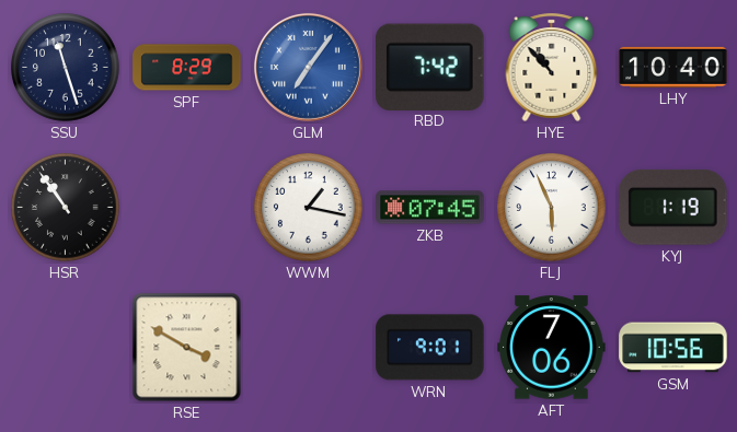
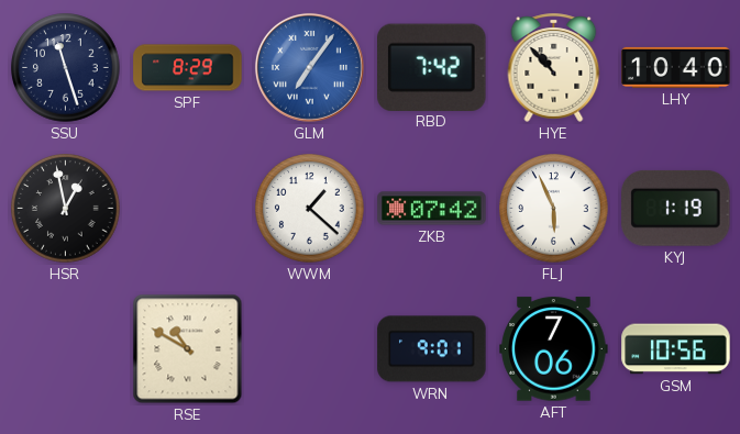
HSR: 10:54 -> 12:58 (66, 209)
WWM: 1:17 -> 1:22 (310, 209)
ZKB: 07:45 -> 07:42 (432, 209)
RSE: 3:50 -> 10:50 (188, 349)
